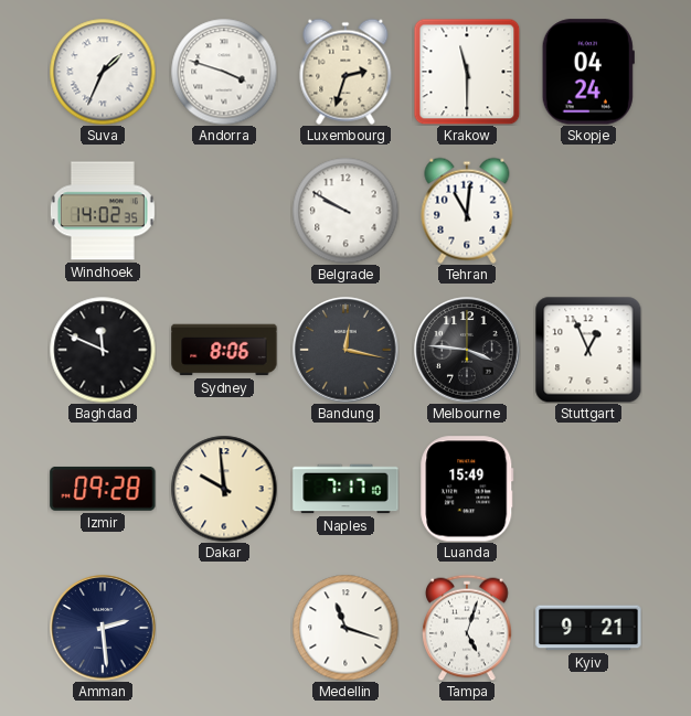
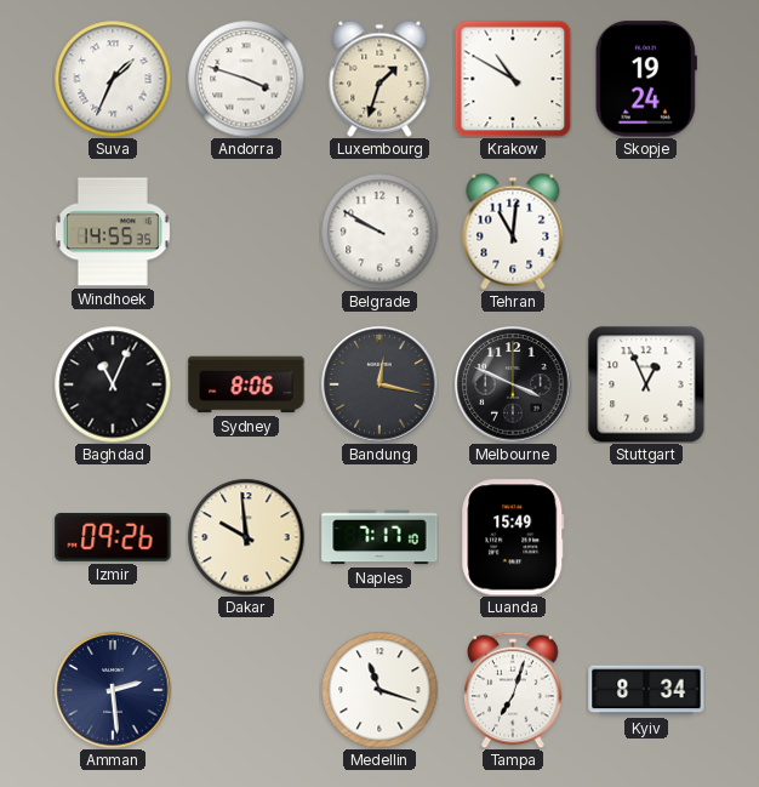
Luxembourg: 2:33 -> 1:33 (379, 79)
Krakow: 11:30 -> 10:50 (513, 79)
Skopje: 04:24 -> 19:24 (646, 79)
Windhoek: 14:02 -> 14:55 (113, 232)
Baghdad: 11:49 -> 11:04 (113, 384)
Melbourne: 3:46 -> 3:49 (513, 384)
Izmir: 09:28 -> 09:26 (113, 537)
Tampa: 5:03 -> 7:03 (513, 690)
Kyiv: 9:21 -> 8:34 (646, 690)
